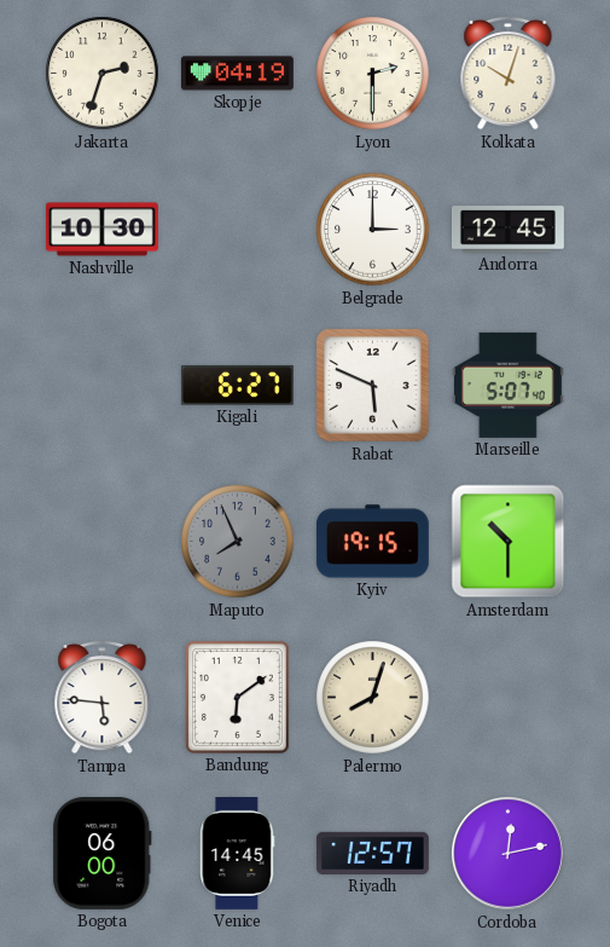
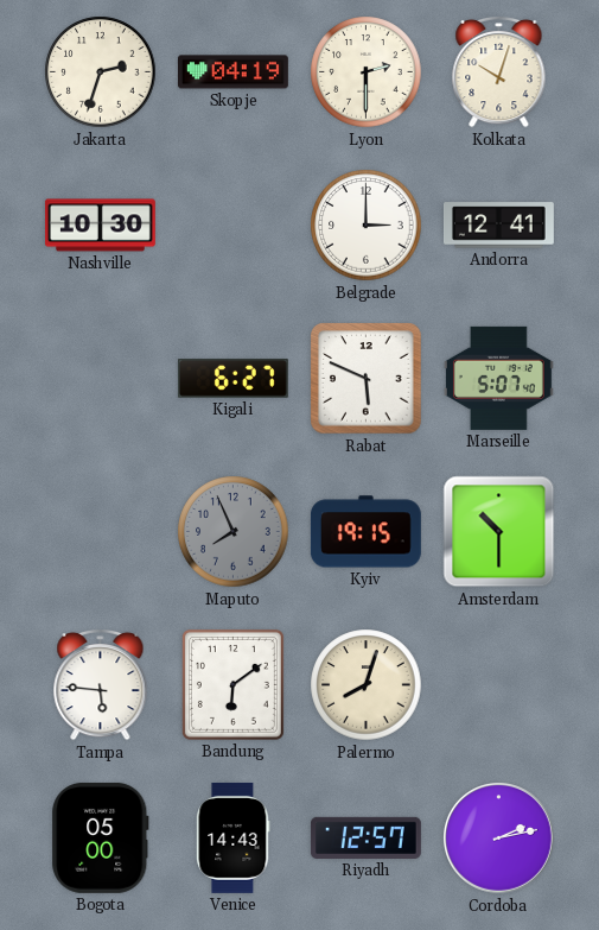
Andorra: 12:45 -> 12:41 (498, 226)
Bogota: 06:00 -> 05:00 (101, 837)
Venice: 14:45 -> 14:43 (234, 837)
Cordoba: 12:13 -> 2:13 (499, 839)
